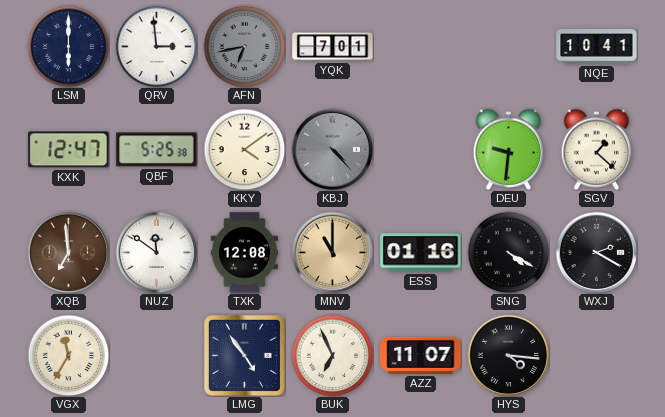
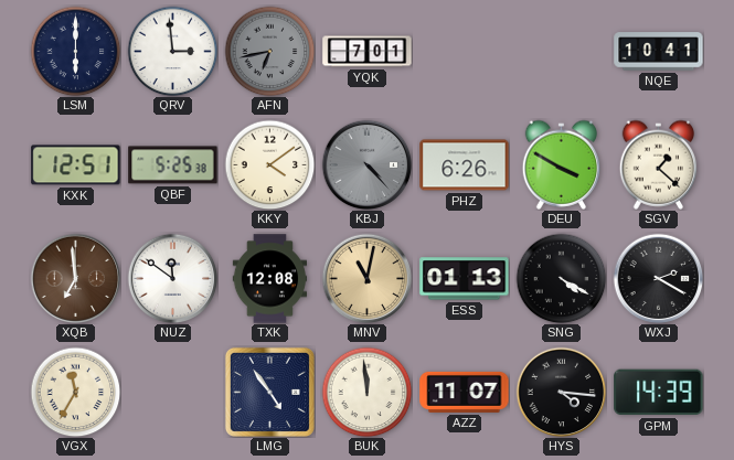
KXK: 12:47 -> 12:51 (76, 165)
PHZ: none -> 6:26 (465, 165)
DEU: 9:31 -> 3:50 (562, 164)
MNV: 11:00 -> 11:02 (366, 278)
ESS: 01:16 -> 01:13 (465, 279)
BUK: 6:56 -> 11:59 (366, 392)
GPM: none -> 14:39 (659, 393)
